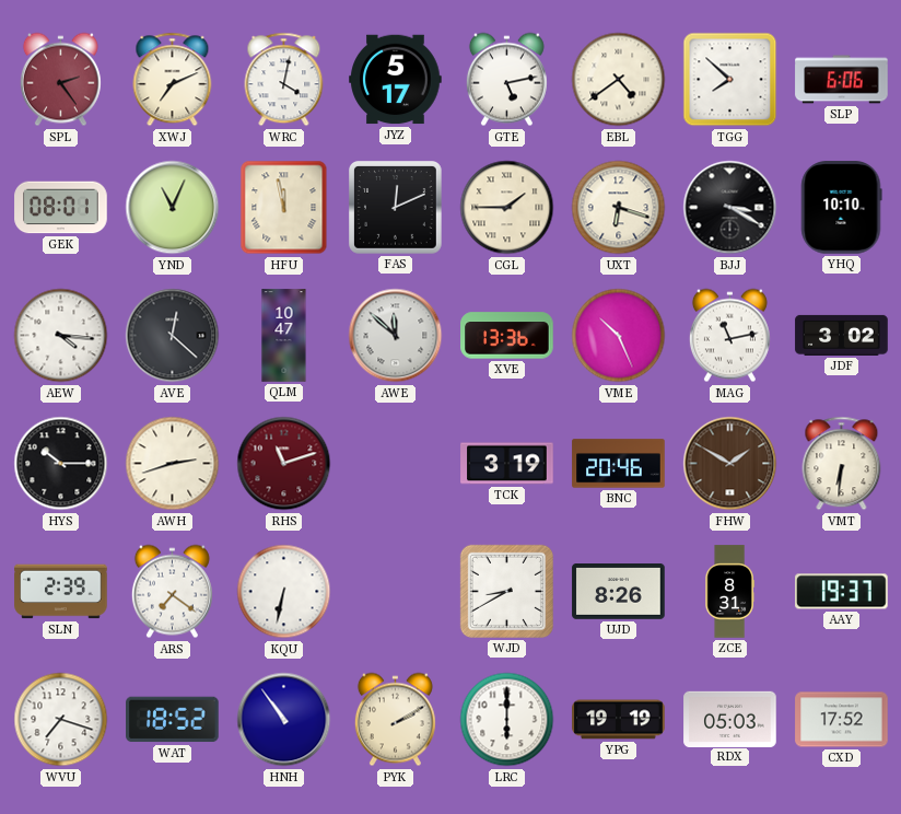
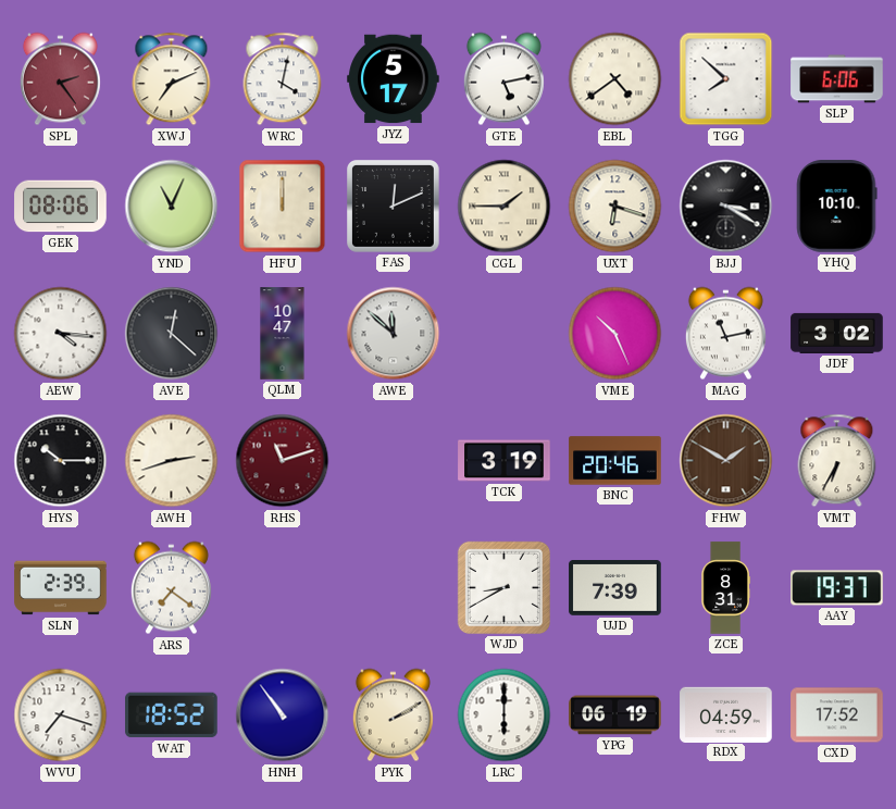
GEK: 08:01 -> 08:06 (61, 207)
HFU: 11:58 -> 12:00 (283, 207)
XVE: 13:36 -> none (507, 336)
VMT: 6:31 -> 6:35 (837, 461)
KQU: 6:32 -> none (284, 592)
UJD: 8:26 -> 7:39 (615, 588)
YPG: 19:19 -> 06:19 (615, 715)
RDX: 05:03 -> 04:59 (726, 714)
